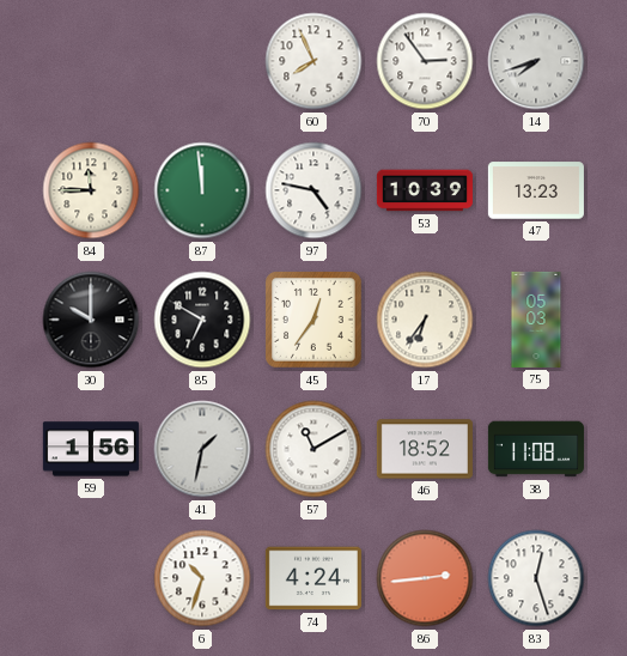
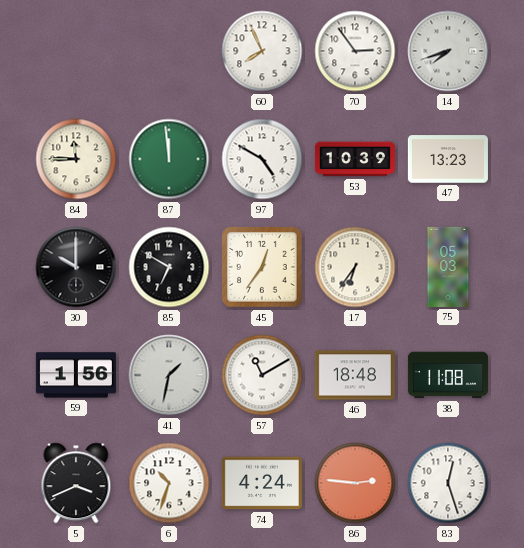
97: 4:47 -> 4:50 (262, 159)
46: 18:52 -> 18:48 (355, 375)
5: none -> 3:41 (76, 483)
86: 2:44 -> 2:46 (355, 483)
